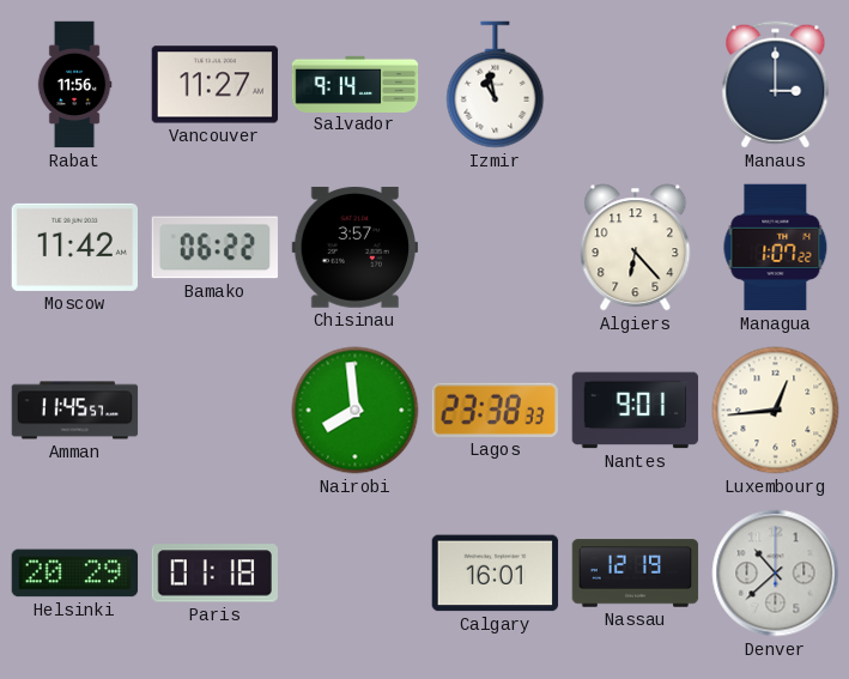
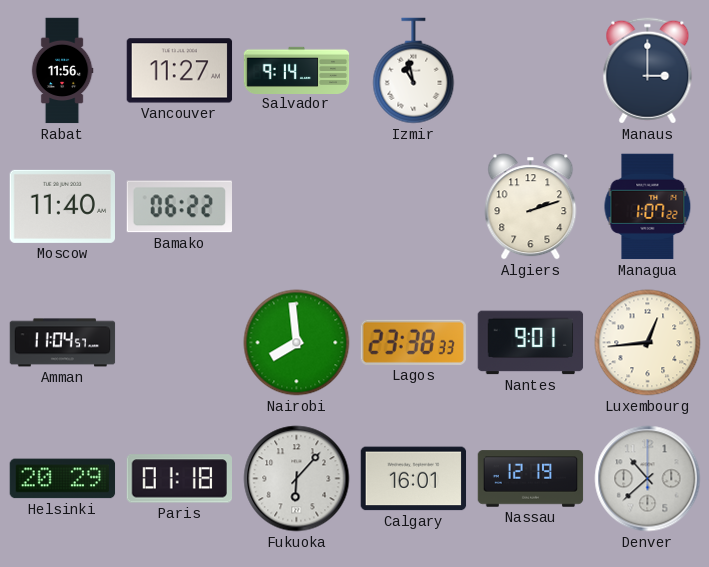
Moscow: 11:42 -> 11:40 (63, 206)
Chisinau: 3:57 -> none (354, 247)
Algiers: 6:23 -> 2:12 (531, 207)
Amman: 11:45 -> 11:04 (63, 343)
Fukuoka: none -> 6:07 (297, 479)
